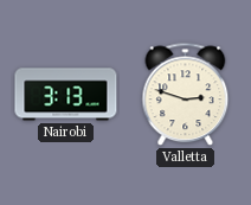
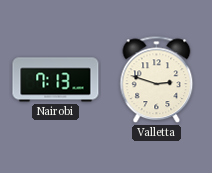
Nairobi: 3:13 -> 7:13 (56, 80)
